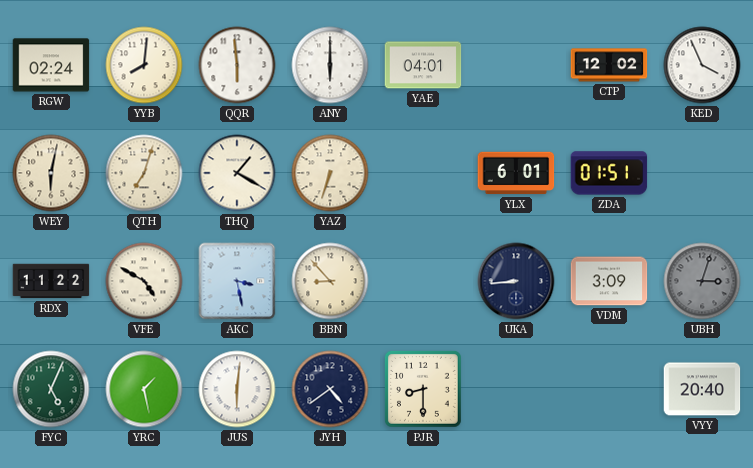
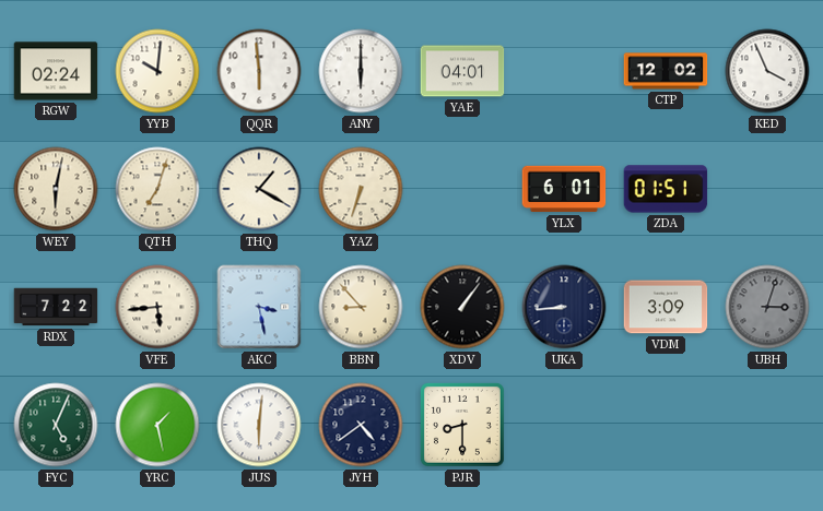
YYB: 8:01 -> 10:01 (157, 71)
RDX: 11:22 -> 7:22 (56, 307)
VFE: 4:50 -> 5:44 (157, 307)
XDV: none -> 1:06 (462, 307)
VYY: 20:40 -> none (702, 389)
